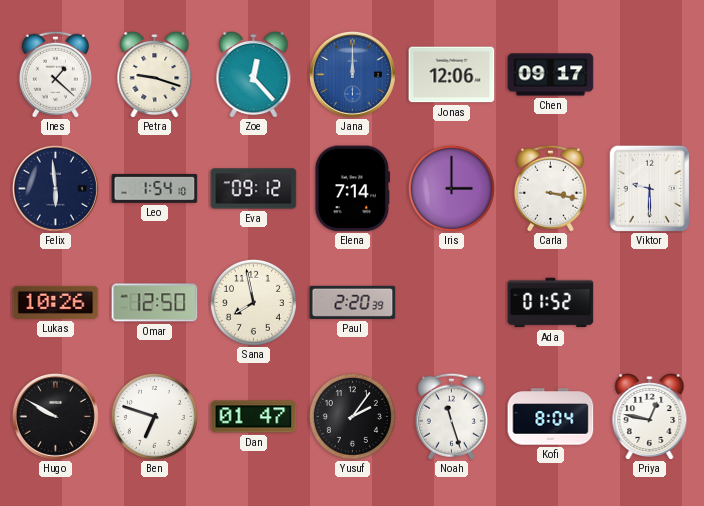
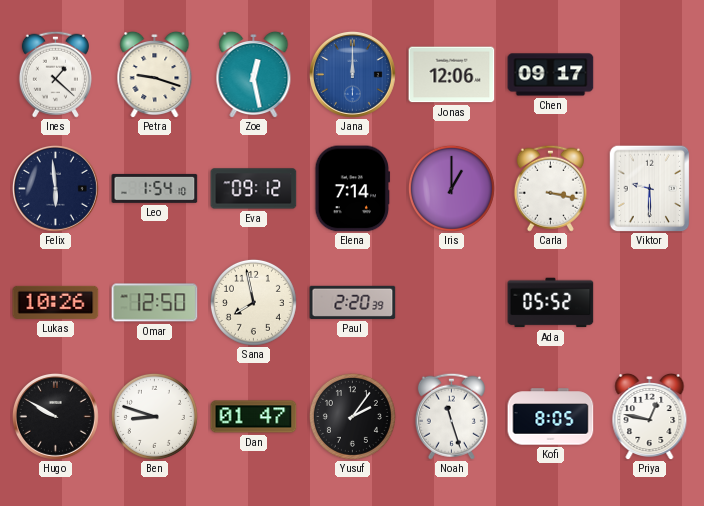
Zoe: 12:23 -> 12:28 (254, 74)
Iris: 3:00 -> 1:00 (451, 188)
Ada: 01:52 -> 05:52 (551, 303)
Ben: 6:48 -> 8:48 (154, 416)
Kofi: 8:04 -> 8:05 (551, 417)
